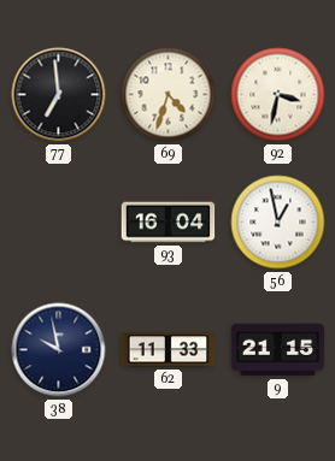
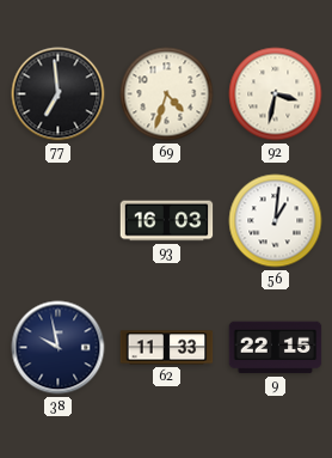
93: 16:04 -> 16:03 (167, 221)
56: 12:58 -> 1:01 (276, 221)
9: 21:15 -> 22:15 (276, 348)
